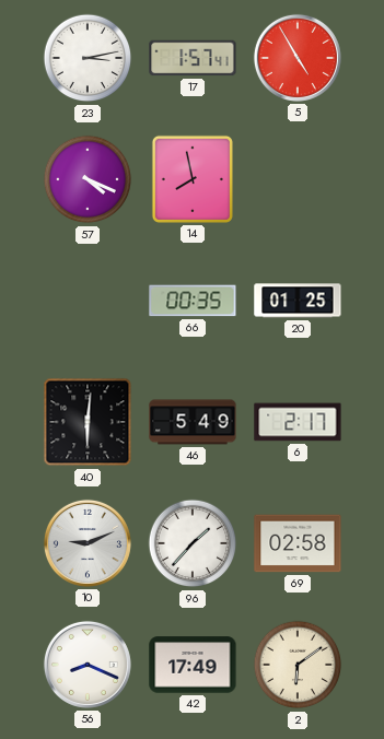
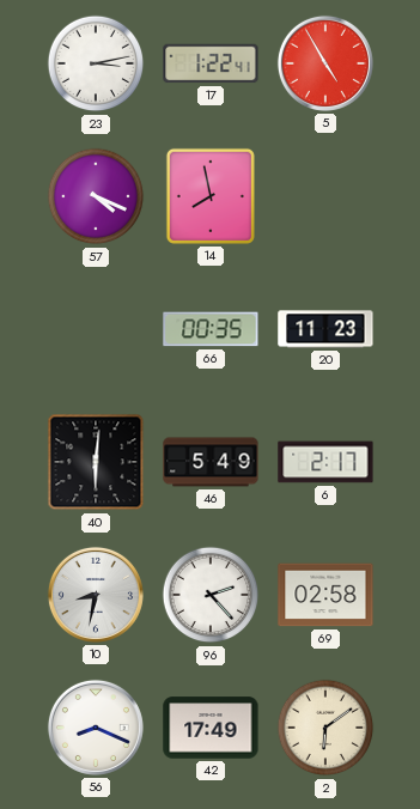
17: 1:57 -> 1:22 (211, 63)
20: 01:25 -> 11:23 (325, 329)
10: 9:11 -> 8:32 (96, 595)
96: 1:37 -> 2:23 (211, 595)
